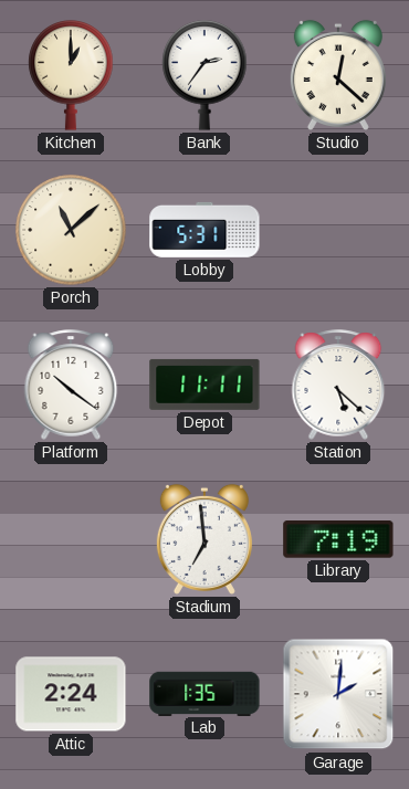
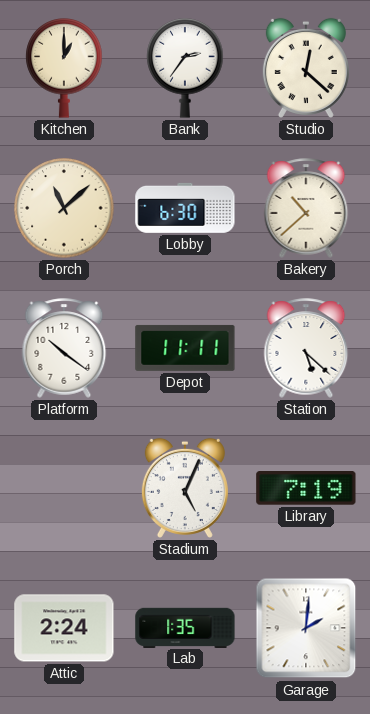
Lobby: 5:31 -> 6:30 (185, 208)
Bakery: none -> 10:38 (306, 208)
Stadium: 6:59 -> 5:04 (185, 488)
